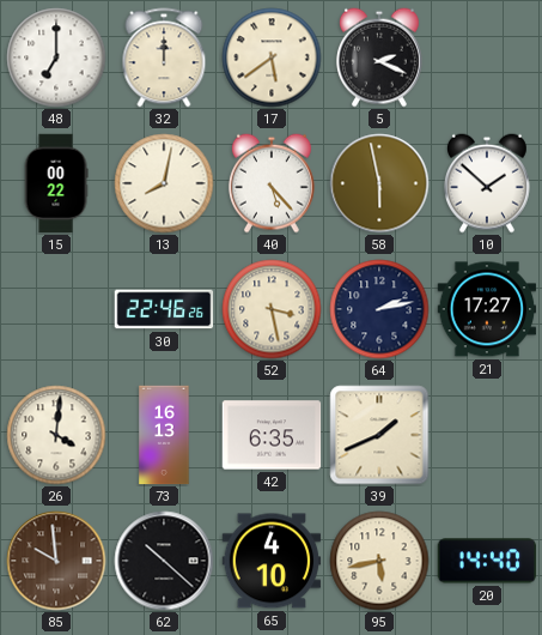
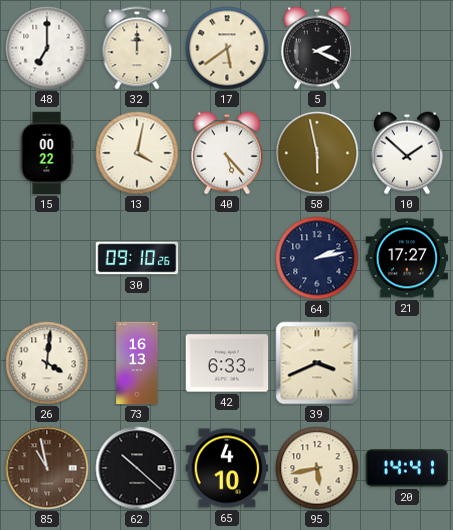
13: 8:02 -> 4:02 (137, 153)
30: 22:46 -> 09:10 (137, 258)
52: 3:28 -> none (272, 309)
42: 6:35 -> 6:33 (227, 363)
39: 1:41 -> 3:41 (317, 363)
85: 9:59 -> 10:58 (47, 468)
20: 14:40 -> 14:41 (407, 468)
